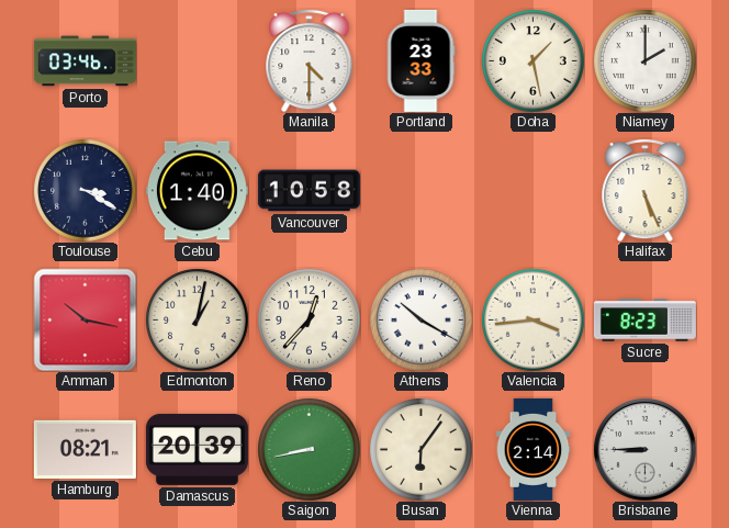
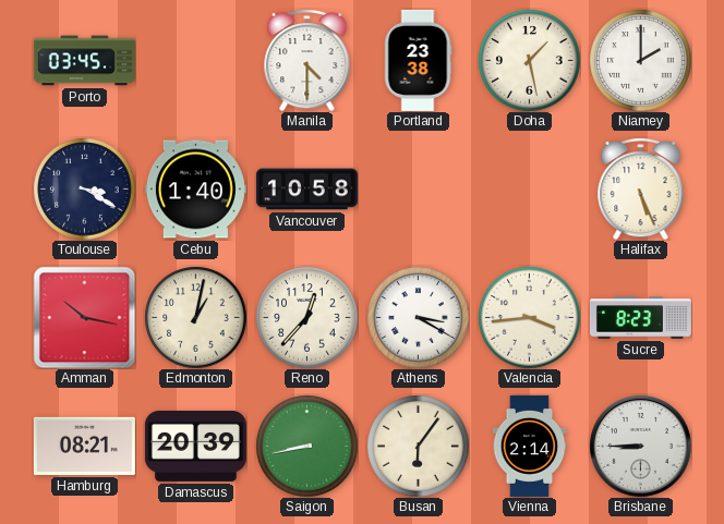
Porto: 03:46 -> 03:45 (84, 61)
Portland: 23:33 -> 23:38 (418, 60)
Athens: 10:20 -> 3:20 (418, 317)
